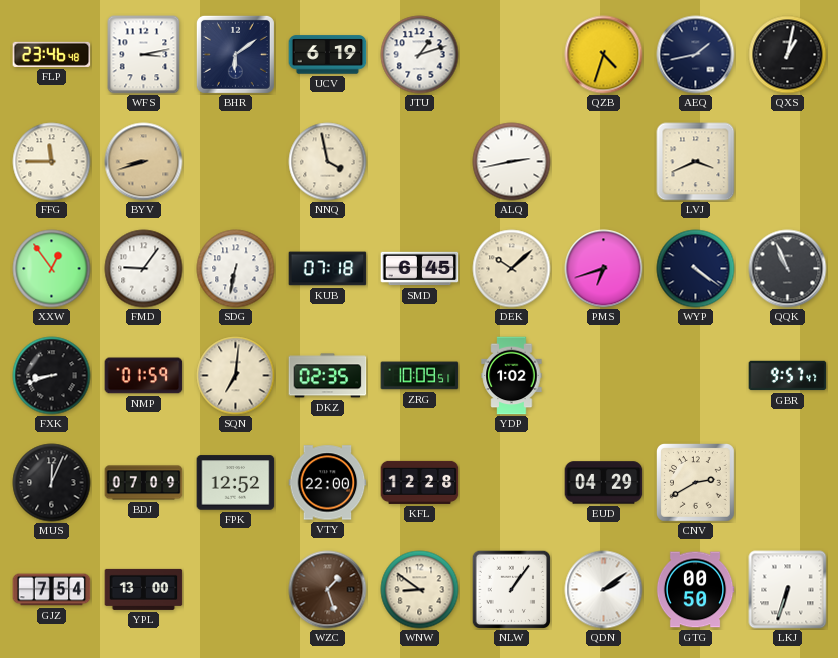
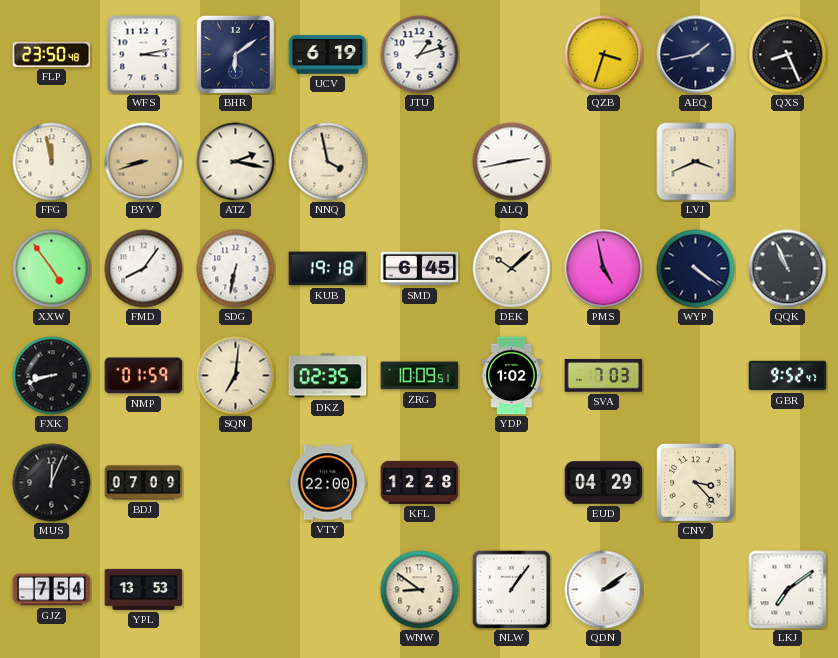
FLP: 23:46 -> 23:50 (52, 54)
QZB: 4:33 -> 3:33 (604, 55)
QXS: 1:02 -> 8:26 (788, 55)
FFG: 11:45 -> 11:58 (52, 162)
ATZ: none -> 2:17 (236, 162)
XXW: 12:54 -> 4:54 (52, 269)
FMD: 9:06 -> 8:06 (144, 269)
KUB: 07:18 -> 19:18 (328, 269)
PMS: 6:42 -> 4:58 (604, 269)
SVA: none -> 7:03 (604, 376)
GBR: 9:57 -> 9:52 (788, 376)
FPK: 12:52 -> none (236, 483)
CNV: 2:40 -> 3:23 (696, 483)
YPL: 13:00 -> 13:53 (144, 589)
WZC: 1:27 -> none (328, 590)
GTG: 00:50 -> none (695, 590)
LKJ: 6:33 -> 7:09 (788, 590)
